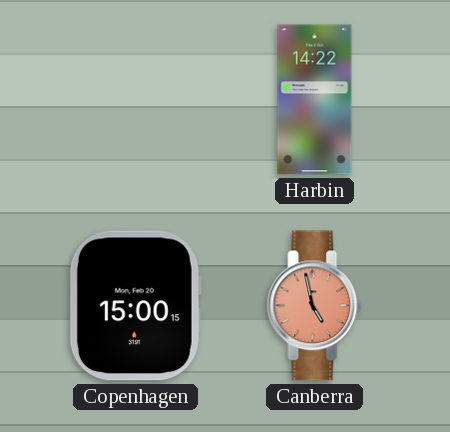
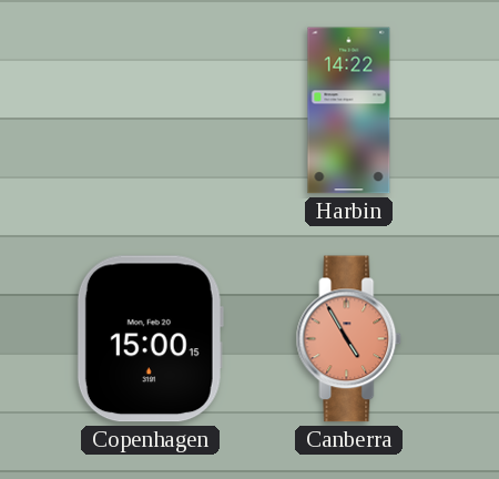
Canberra: 4:58 -> 4:55 (349, 339)
